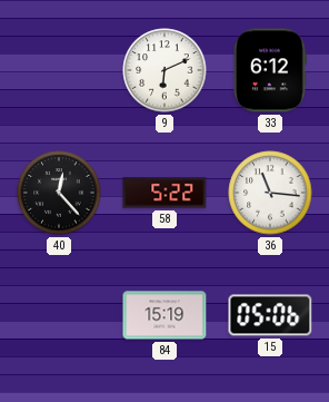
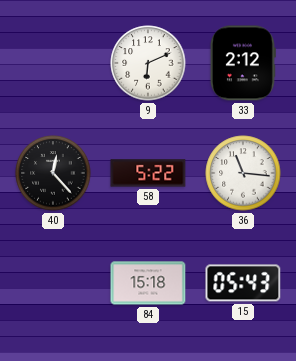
33: 6:12 -> 2:12 (243, 63)
84: 15:19 -> 15:18 (148, 283)
15: 05:06 -> 05:43 (243, 283)
